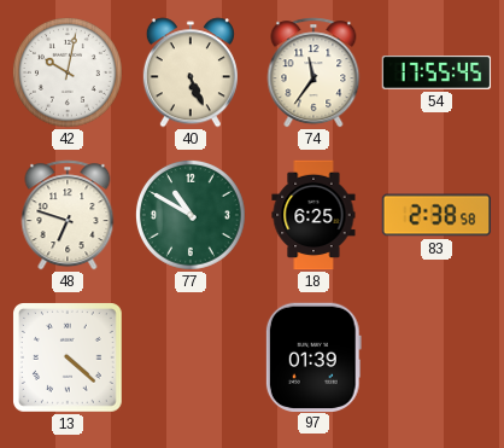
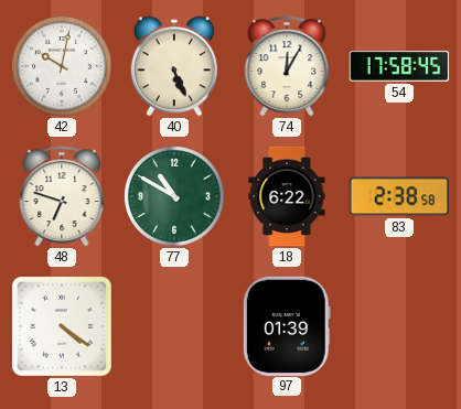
74: 11:36 -> 12:05 (287, 66)
54: 17:55 -> 17:58 (399, 66)
18: 6:25 -> 6:22 (287, 196)
13: 4:22 -> 4:21 (63, 327)
